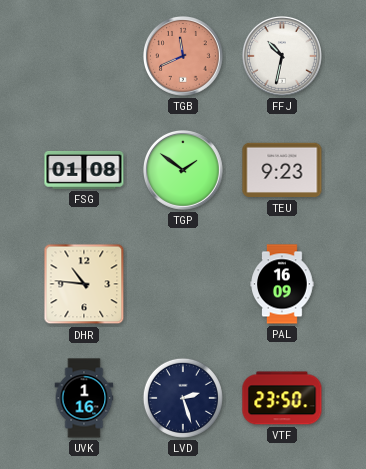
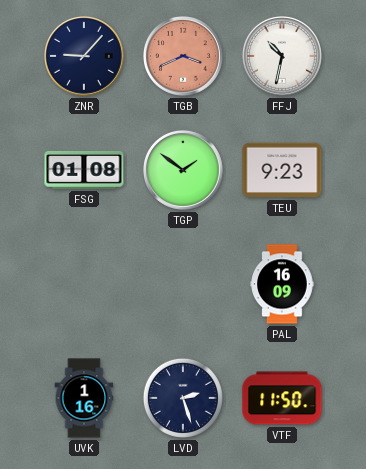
ZNR: none -> 9:07 (85, 57)
TGB: 11:41 -> 3:41 (184, 57)
DHR: 10:46 -> none (84, 284)
VTF: 23:50 -> 11:50 (282, 398)
